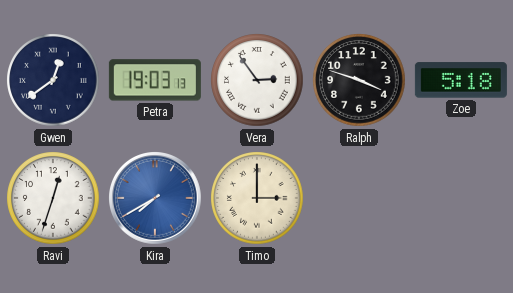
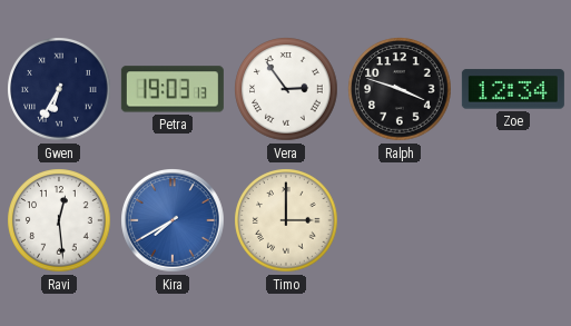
Gwen: 12:39 -> 6:35 (59, 89)
Zoe: 5:18 -> 12:34 (513, 89)
Ravi: 12:33 -> 12:29 (59, 220)
